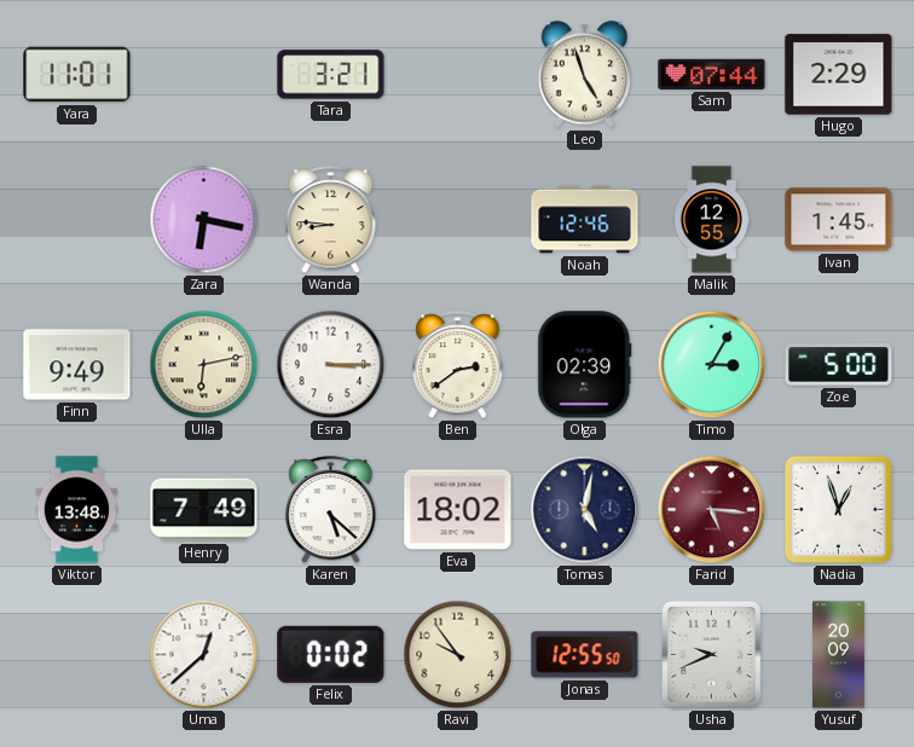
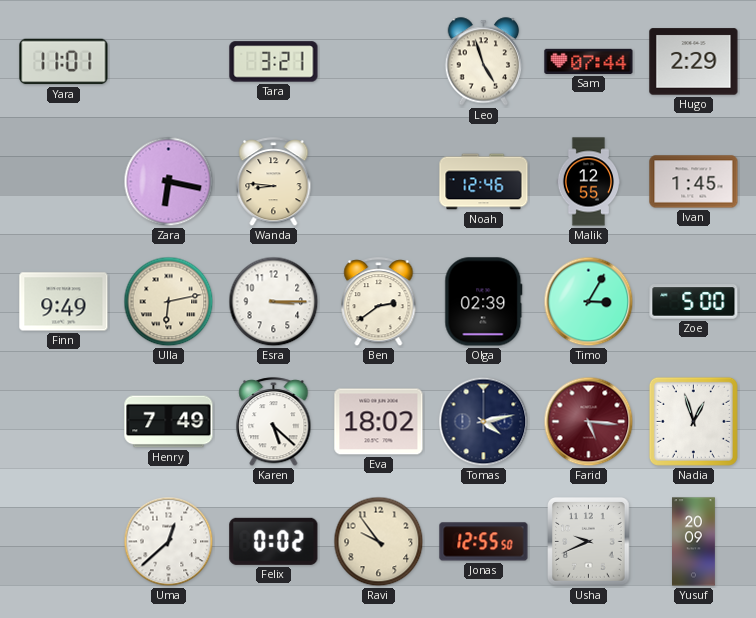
Viktor: 13:48 -> none (77, 510)
Tomas: 5:02 -> 4:13 (484, 422)
